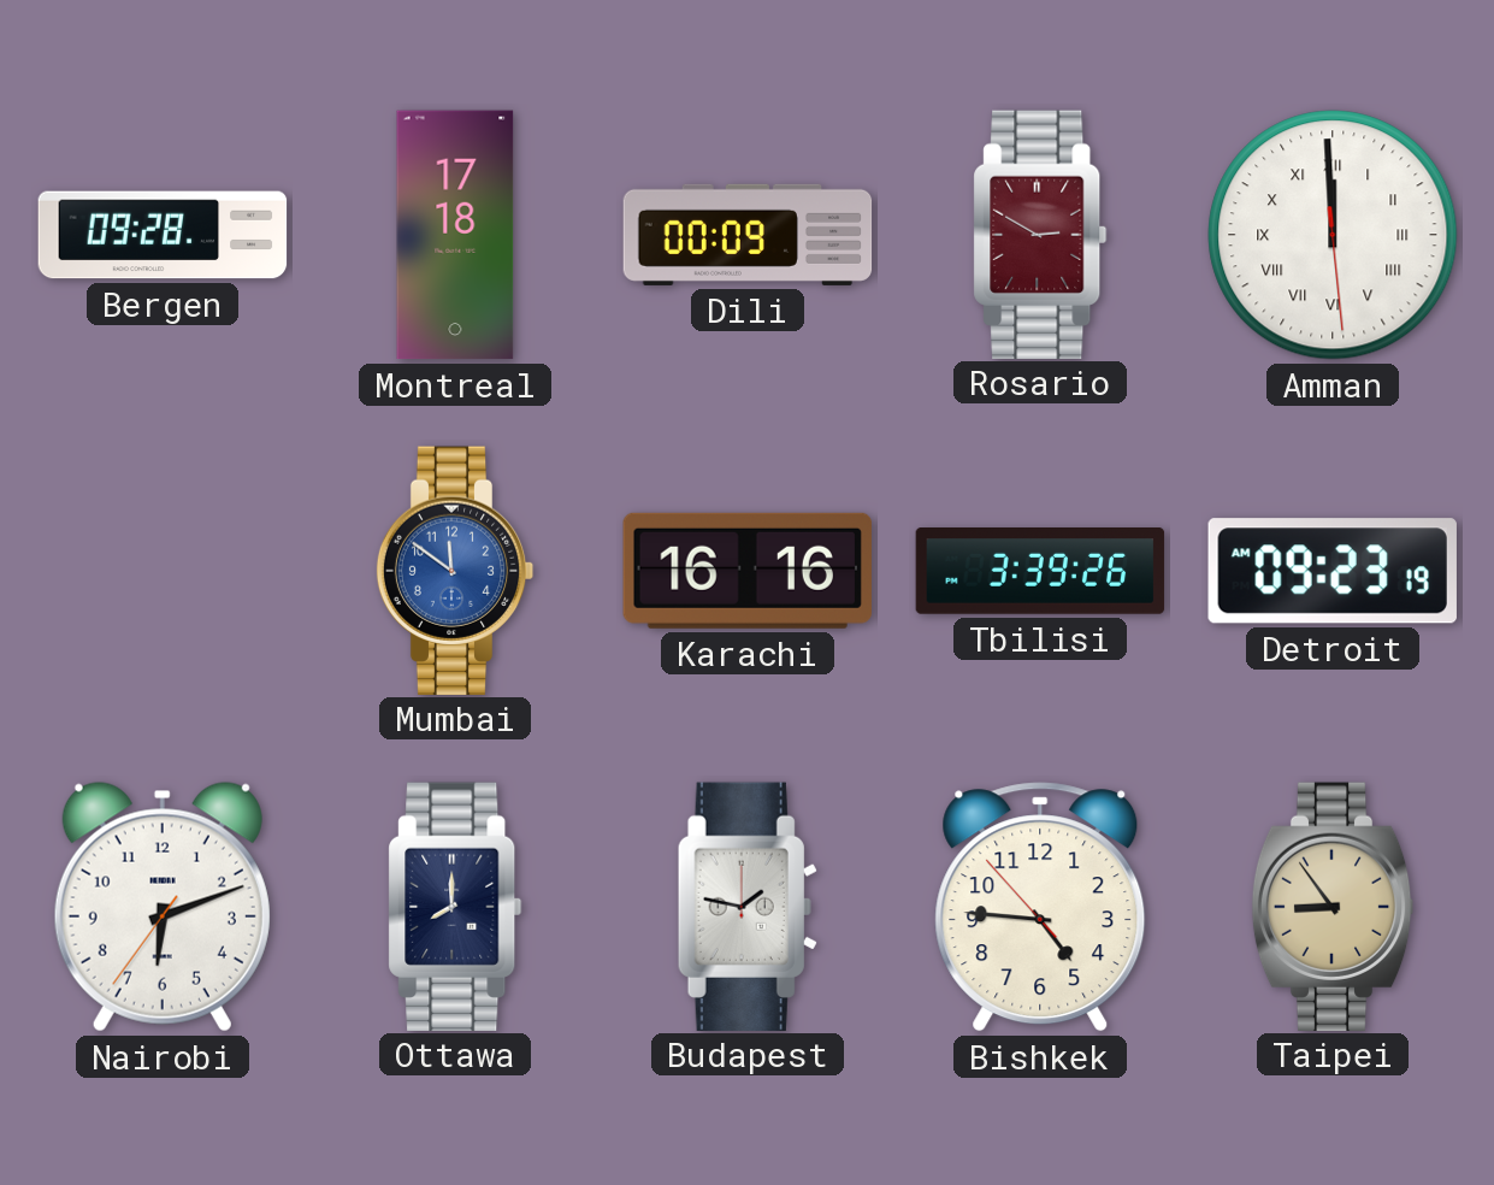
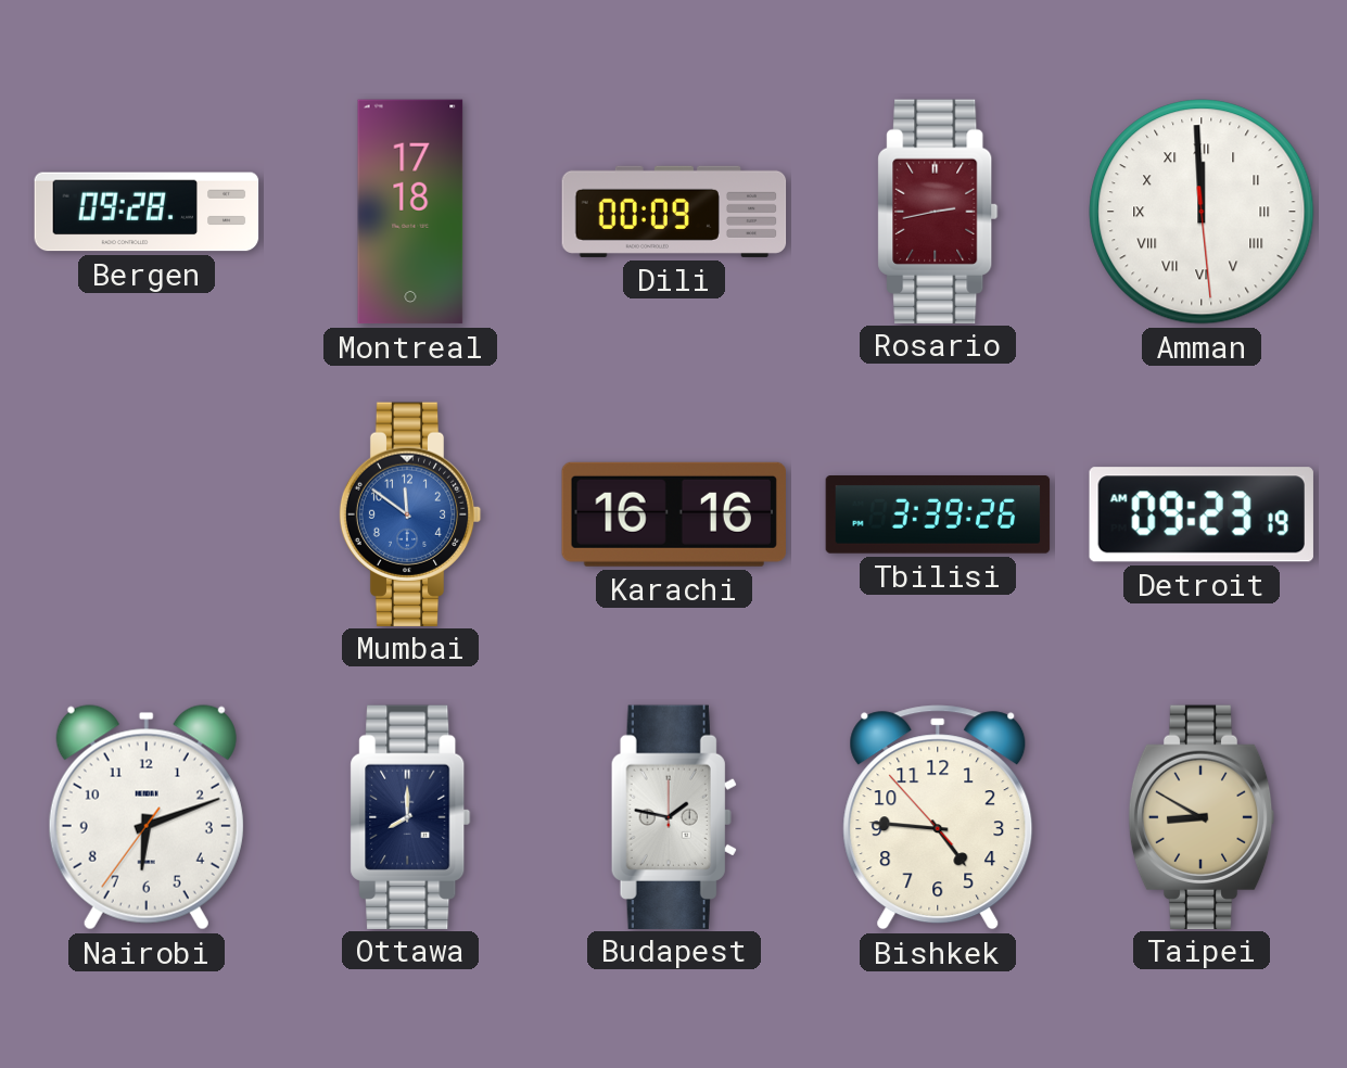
Rosario: 2:50 -> 2:43 (938, 211)
Taipei: 8:54 -> 8:50 (1202, 816)
